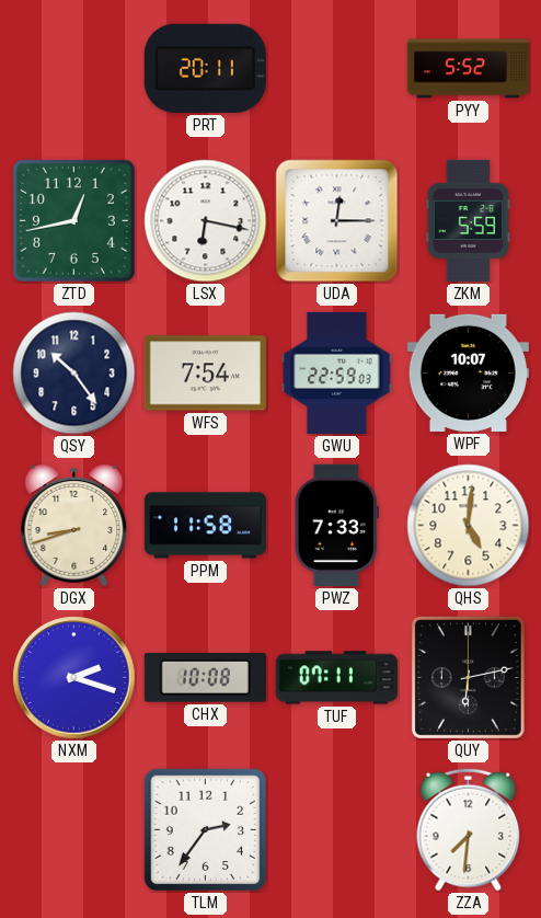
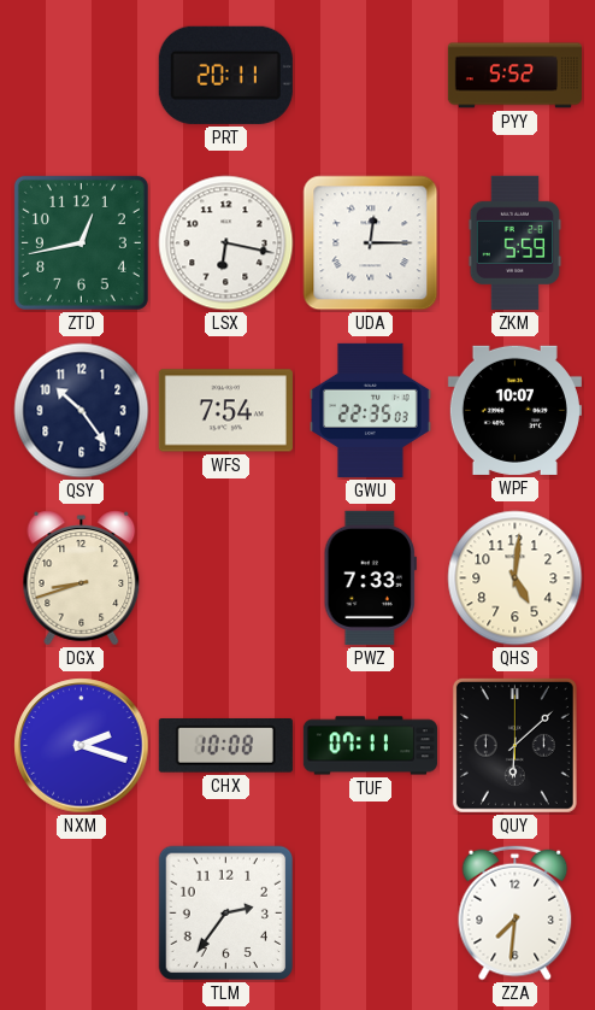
GWU: 22:59 -> 22:35 (371, 410)
PPM: 11:58 -> none (205, 526)
QUY: 6:13 -> 6:08 (514, 745)
